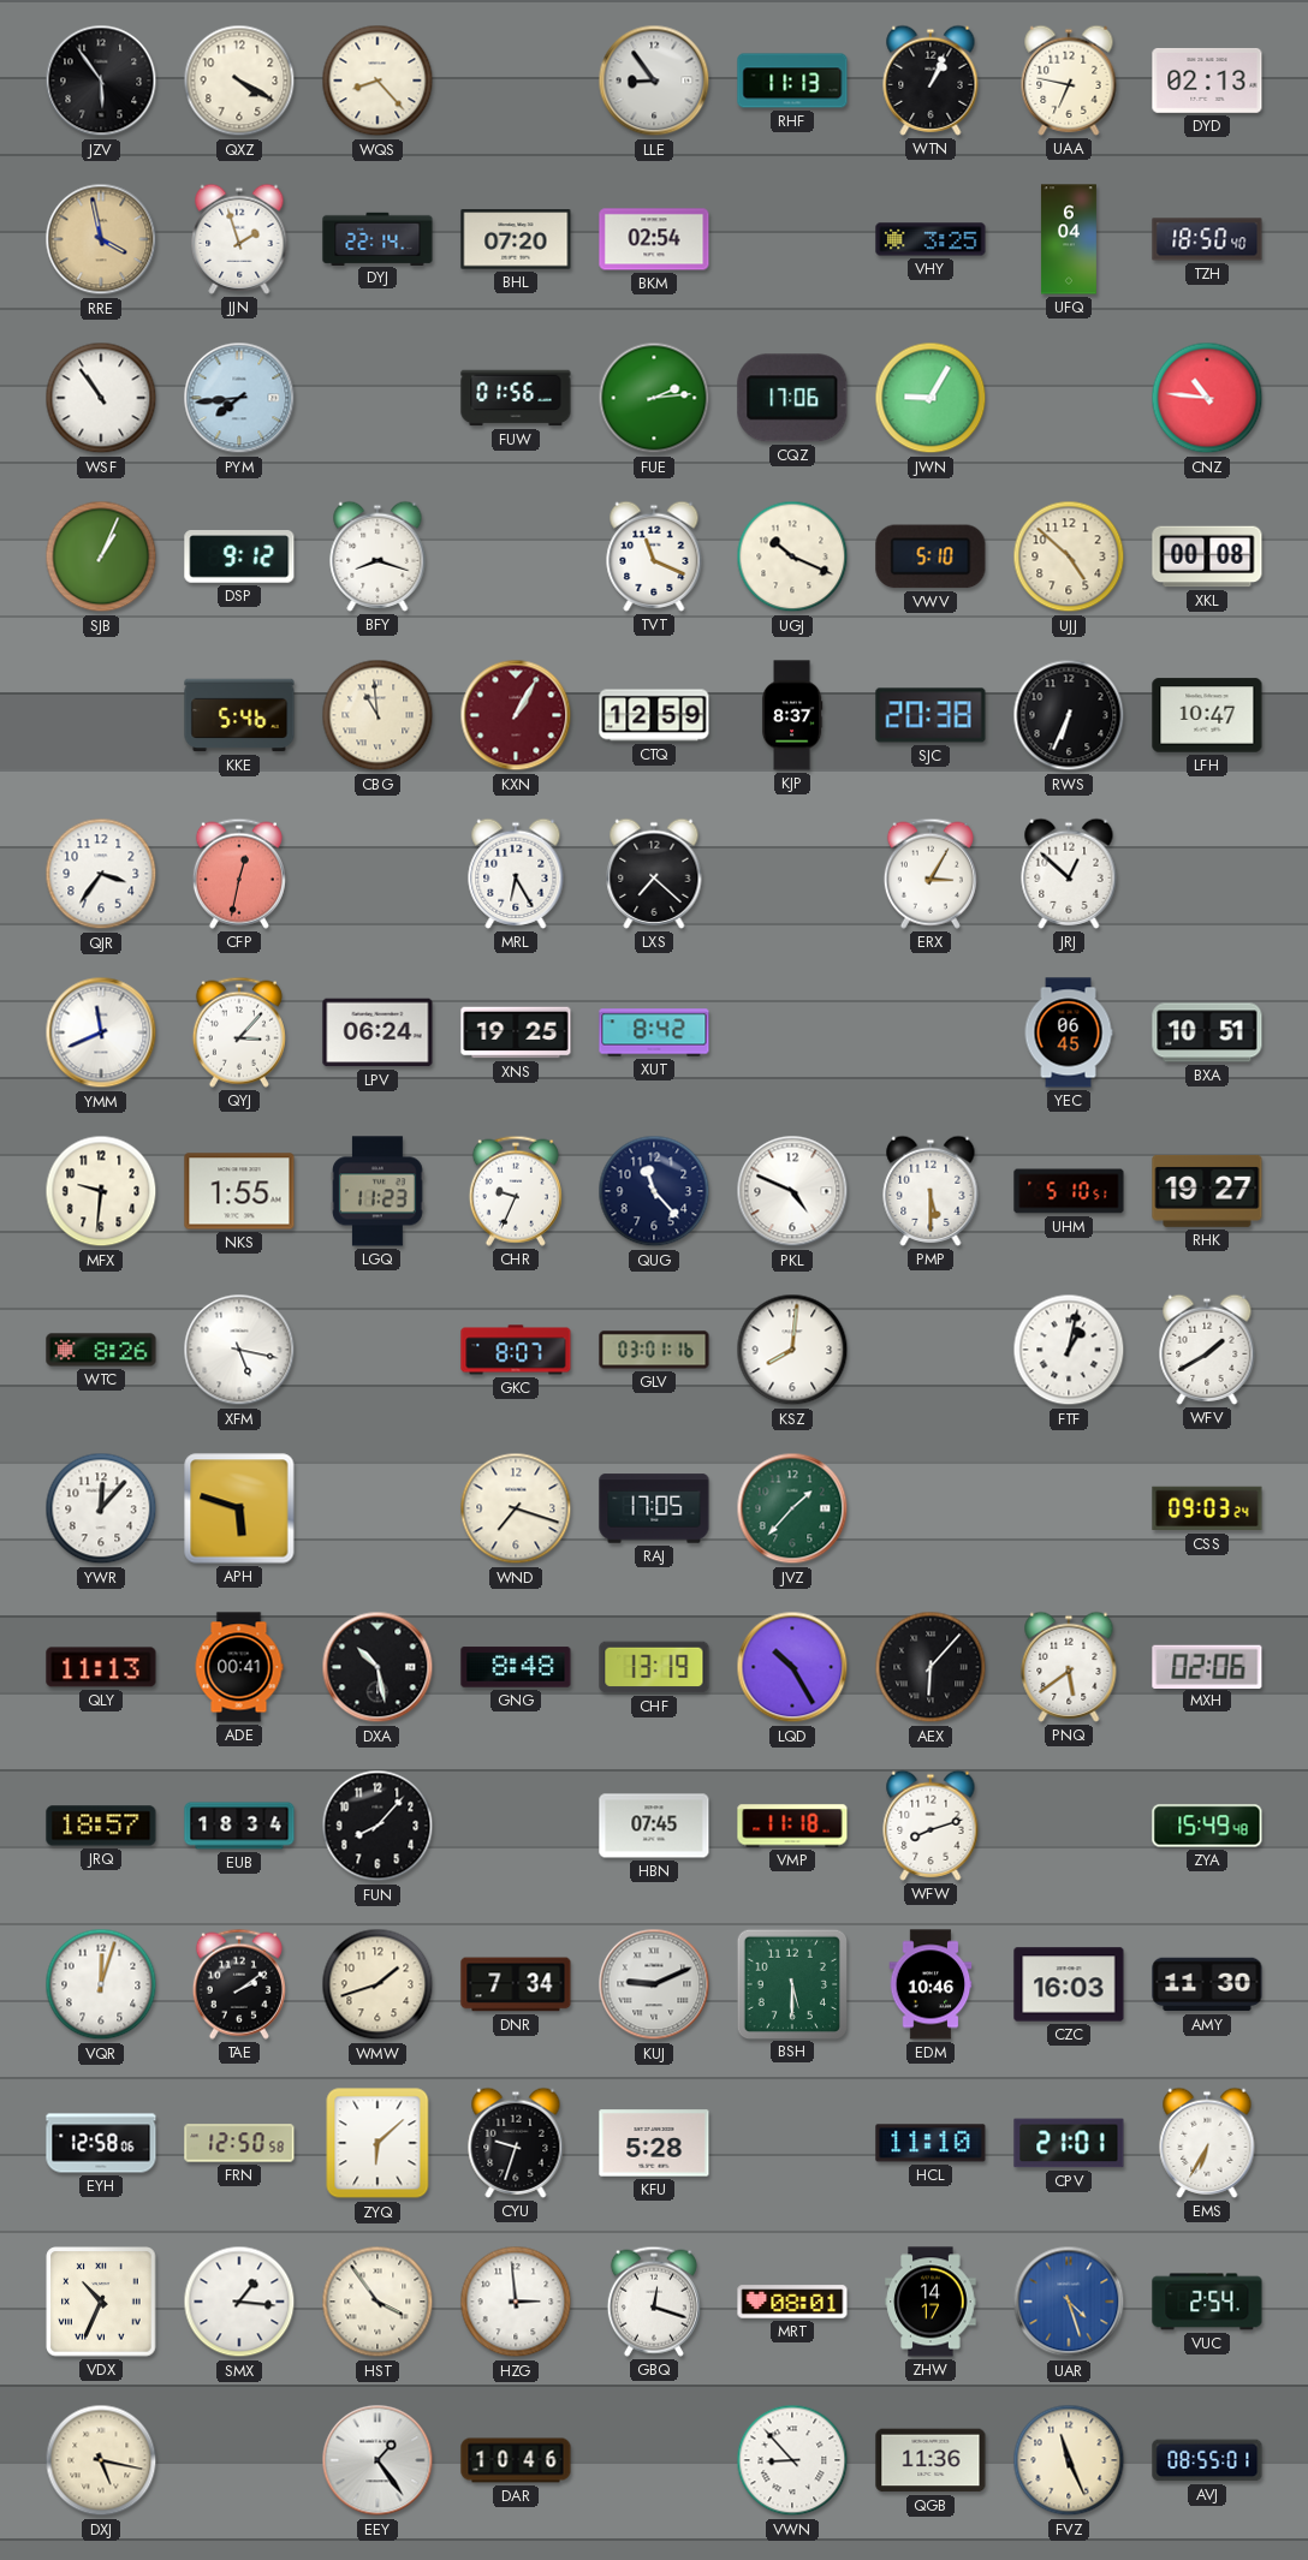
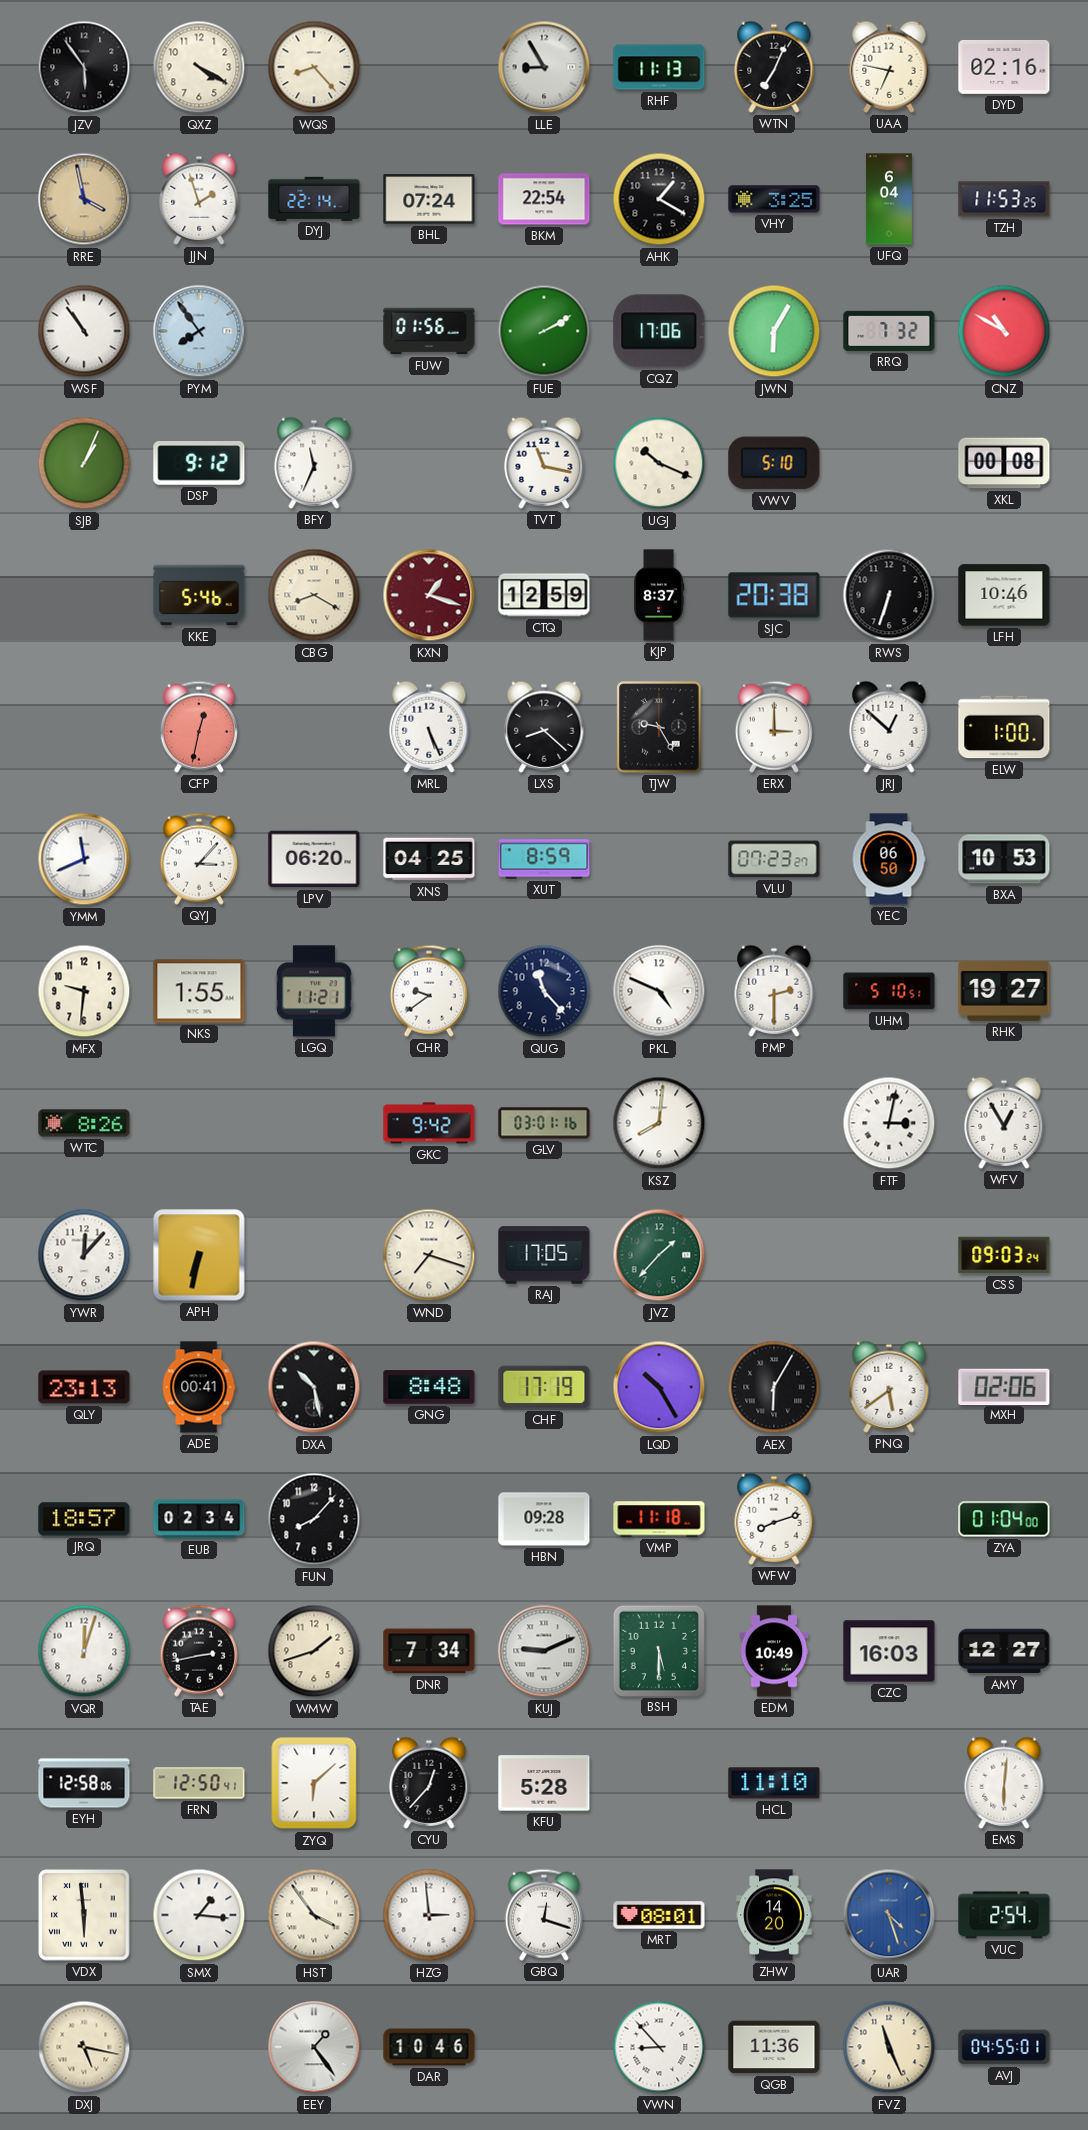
LLE: 8:54 -> 8:55 (544, 67)
WTN: 1:04 -> 7:04 (774, 67)
DYD: 02:13 -> 02:16 (1004, 67)
BHL: 07:20 -> 07:24 (429, 199)
BKM: 02:54 -> 22:54 (544, 199)
AHK: none -> 1:20 (659, 199)
TZH: 18:50 -> 11:53 (1004, 199)
PYM: 7:44 -> 7:54 (199, 331)
FUE: 2:14 -> 2:10 (544, 331)
JWN: 9:05 -> 6:05 (774, 331)
RRQ: none -> 7:32 (889, 331)
CNZ: 10:46 -> 10:50 (1004, 331)
BFY: 8:18 -> 11:34 (314, 463)
TVT: 11:19 -> 11:17 (544, 463)
UJJ: 4:52 -> none (1069, 556)
CBG: 10:59 -> 8:20 (314, 595)
KXN: 1:05 -> 1:18 (429, 595)
RWS: 6:34 -> 6:33 (889, 595)
LFH: 10:47 -> 10:46 (1004, 595)
QJR: 3:36 -> none (101, 874)
MRL: 6:25 -> 5:26 (429, 727)
LXS: 7:22 -> 8:22 (544, 727)
TJW: none -> 9:25 (659, 727)
ERX: 3:05 -> 3:00 (774, 727)
ELW: none -> 1:00 (1004, 727)
LPV: 06:24 -> 06:20 (314, 859)
XNS: 19:25 -> 04:25 (429, 859)
XUT: 8:42 -> 8:59 (544, 859)
VLU: none -> 07:23 (774, 859)
YEC: 06:45 -> 06:50 (889, 859)
BXA: 10:51 -> 10:53 (1004, 859)
LGQ: 11:23 -> 11:21 (315, 991)
CHR: 9:34 -> 9:39 (429, 991)
PMP: 5:30 -> 2:30 (774, 991)
XFM: 5:17 -> none (239, 1350)
GKC: 8:07 -> 9:42 (429, 1123)
FTF: 1:02 -> 3:02 (889, 1123)
WFV: 1:40 -> 12:55 (1004, 1123)
APH: 5:48 -> 6:32 (199, 1255)
QLY: 11:13 -> 23:13 (84, 1387)
CHF: 13:19 -> 17:19 (544, 1387)
AEX: 6:07 -> 6:05 (774, 1387)
EUB: 18:34 -> 02:34 (199, 1519)
HBN: 07:45 -> 09:28 (544, 1519)
ZYA: 15:49 -> 01:04 (1004, 1519)
TAE: 2:09 -> 2:43 (199, 1651)
EDM: 10:46 -> 10:49 (774, 1651)
AMY: 11:30 -> 12:27 (1004, 1651)
FRN: 12:50:58 -> 12:50:41 (199, 1783)
CYU: 9:33 -> 12:37 (429, 1783)
CPV: 21:01 -> none (1069, 2143)
EMS: 6:35 -> 6:01 (1004, 1783)
VDX: 10:34 -> 5:59 (84, 1915)
ZHW: 14:17 -> 14:20 (774, 1915)
AVJ: 08:55 -> 04:55 (1004, 2047)
